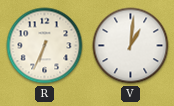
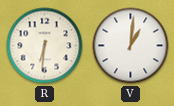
R: 6:34 -> 6:31 (45, 46)
